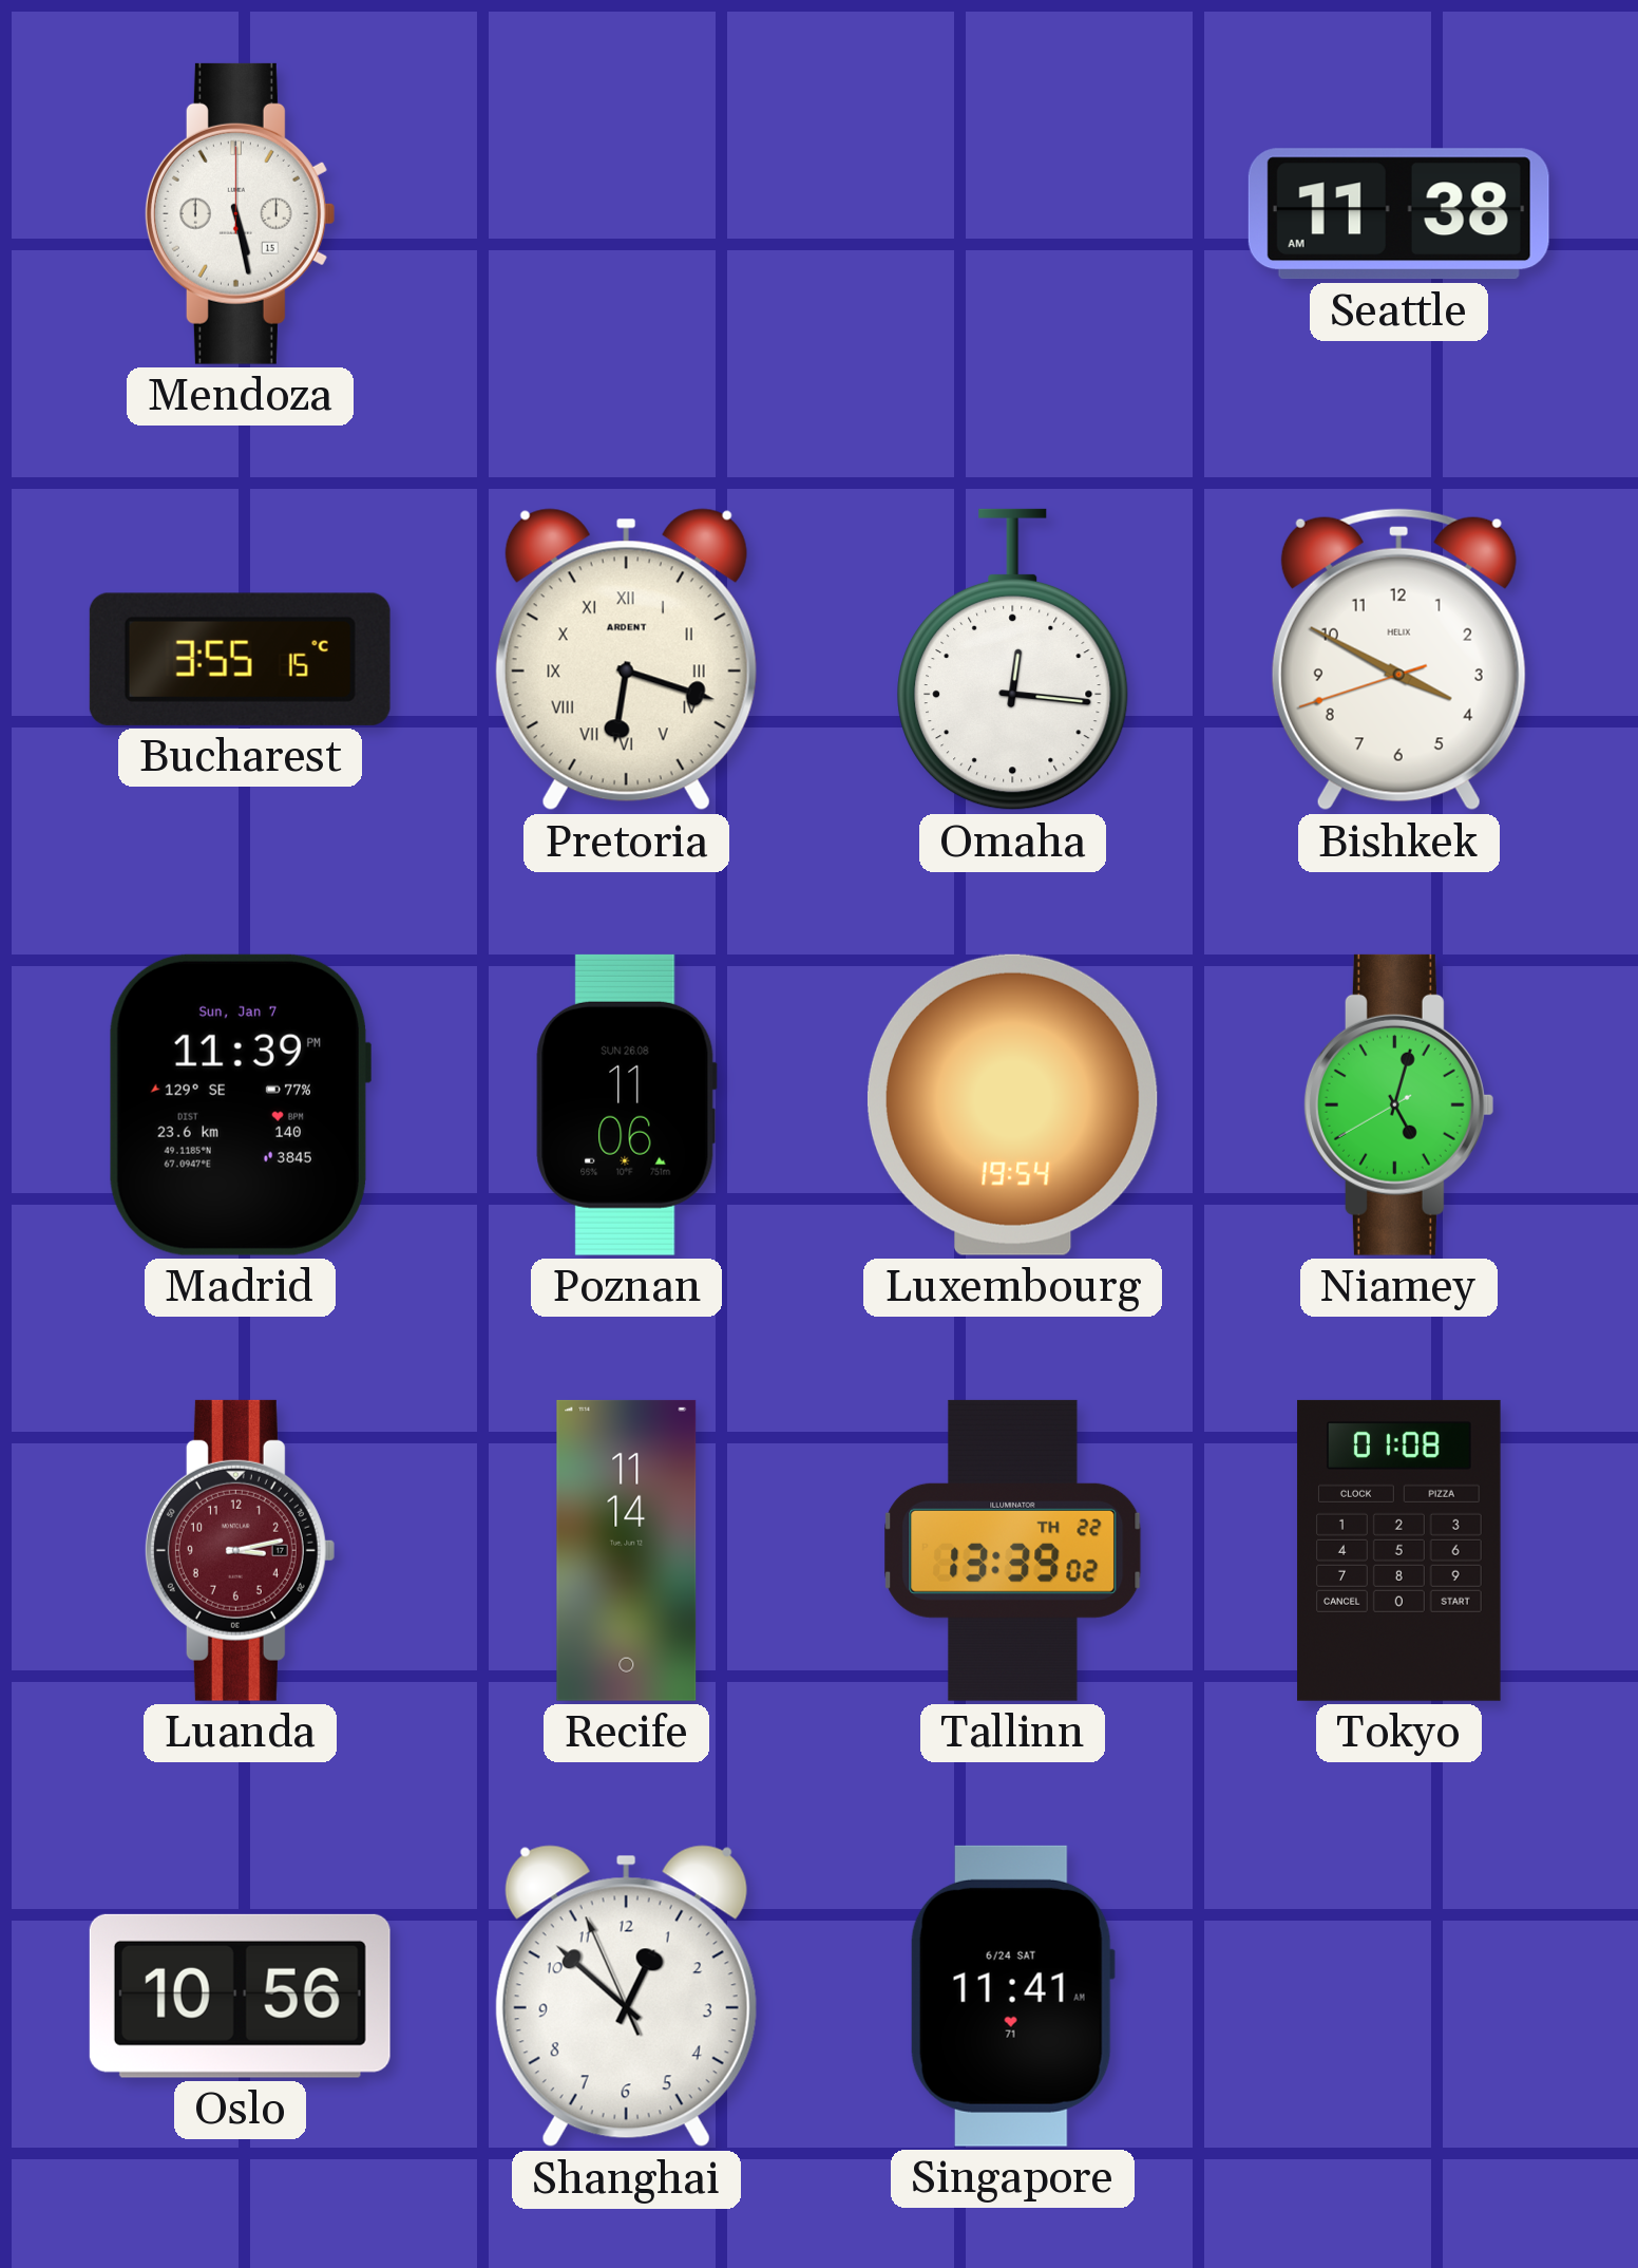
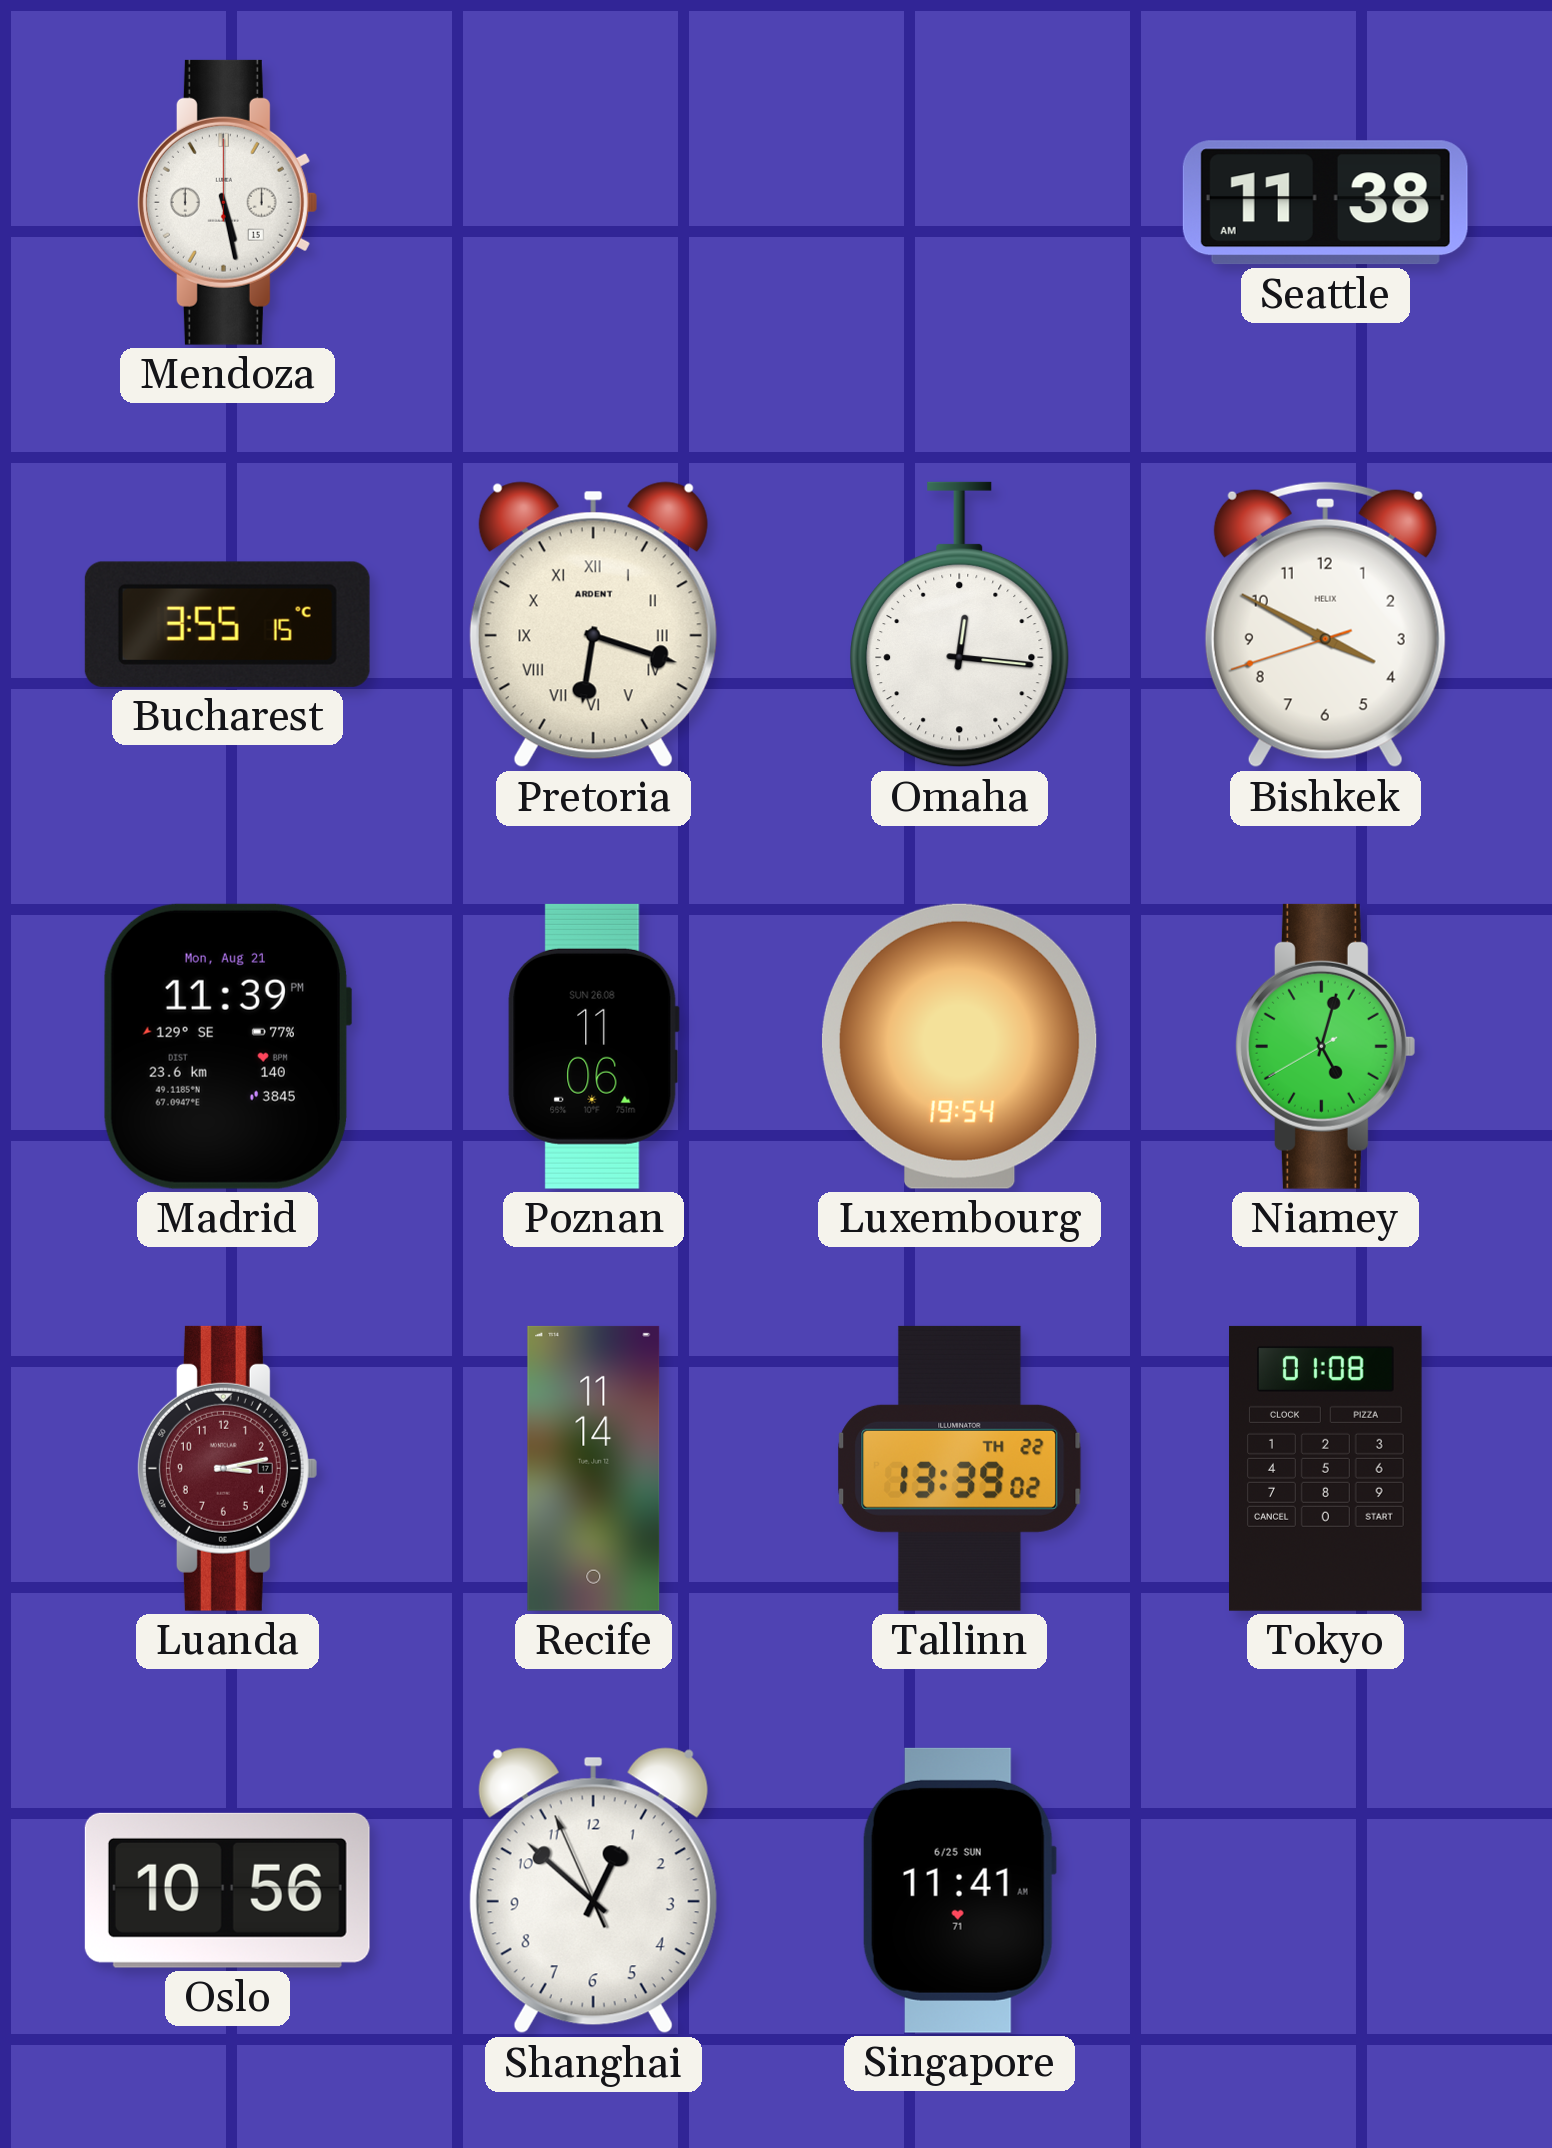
Madrid date: Sun, Jan 7 -> Mon, Aug 21 (226, 1046)
Singapore date: 6/24 SAT -> 6/25 SUN (959, 1890)
